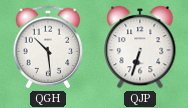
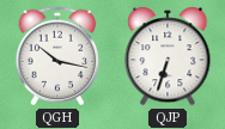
QGH: 10:29 -> 10:17 (57, 56)
